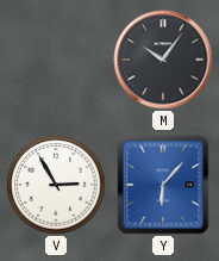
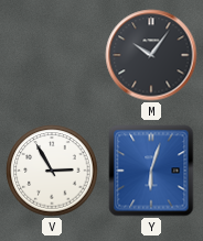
Y: 6:07 -> 6:03 (151, 171)
